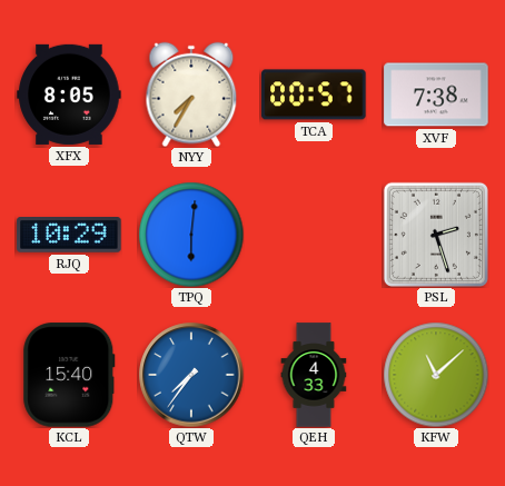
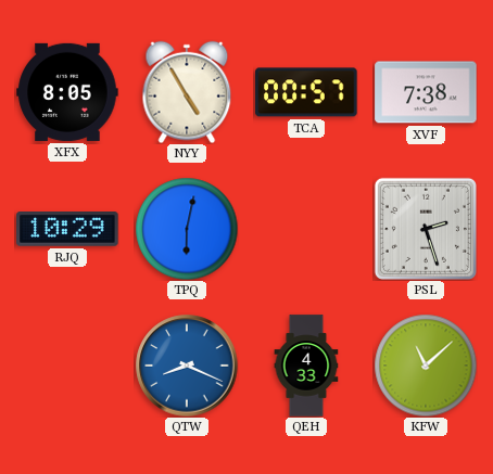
NYY: 7:35 -> 4:55 (187, 92)
TPQ: 6:01 -> 6:02 (187, 229)
KCL: 15:40 -> none (69, 375)
QTW: 7:36 -> 8:19 (187, 366)
